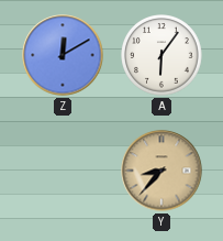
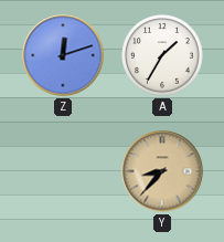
Z: 12:10 -> 12:12 (63, 55)
A: 6:06 -> 1:35 (163, 56)
